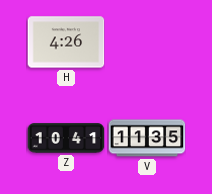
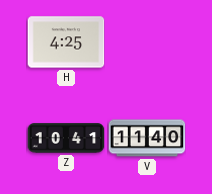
H: 4:26 -> 4:25 (66, 42)
V: 11:35 -> 11:40 (147, 138)
